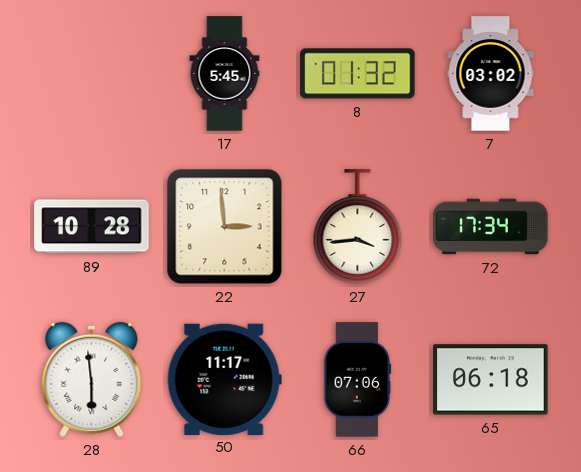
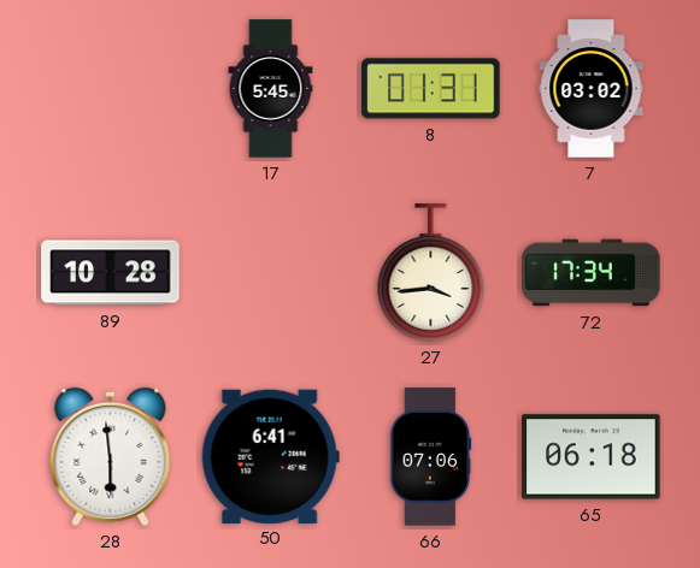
8: 01:32 -> 01:31 (431, 89)
22: 2:59 -> none (225, 227)
50: 11:17 -> 6:41 (270, 456)
